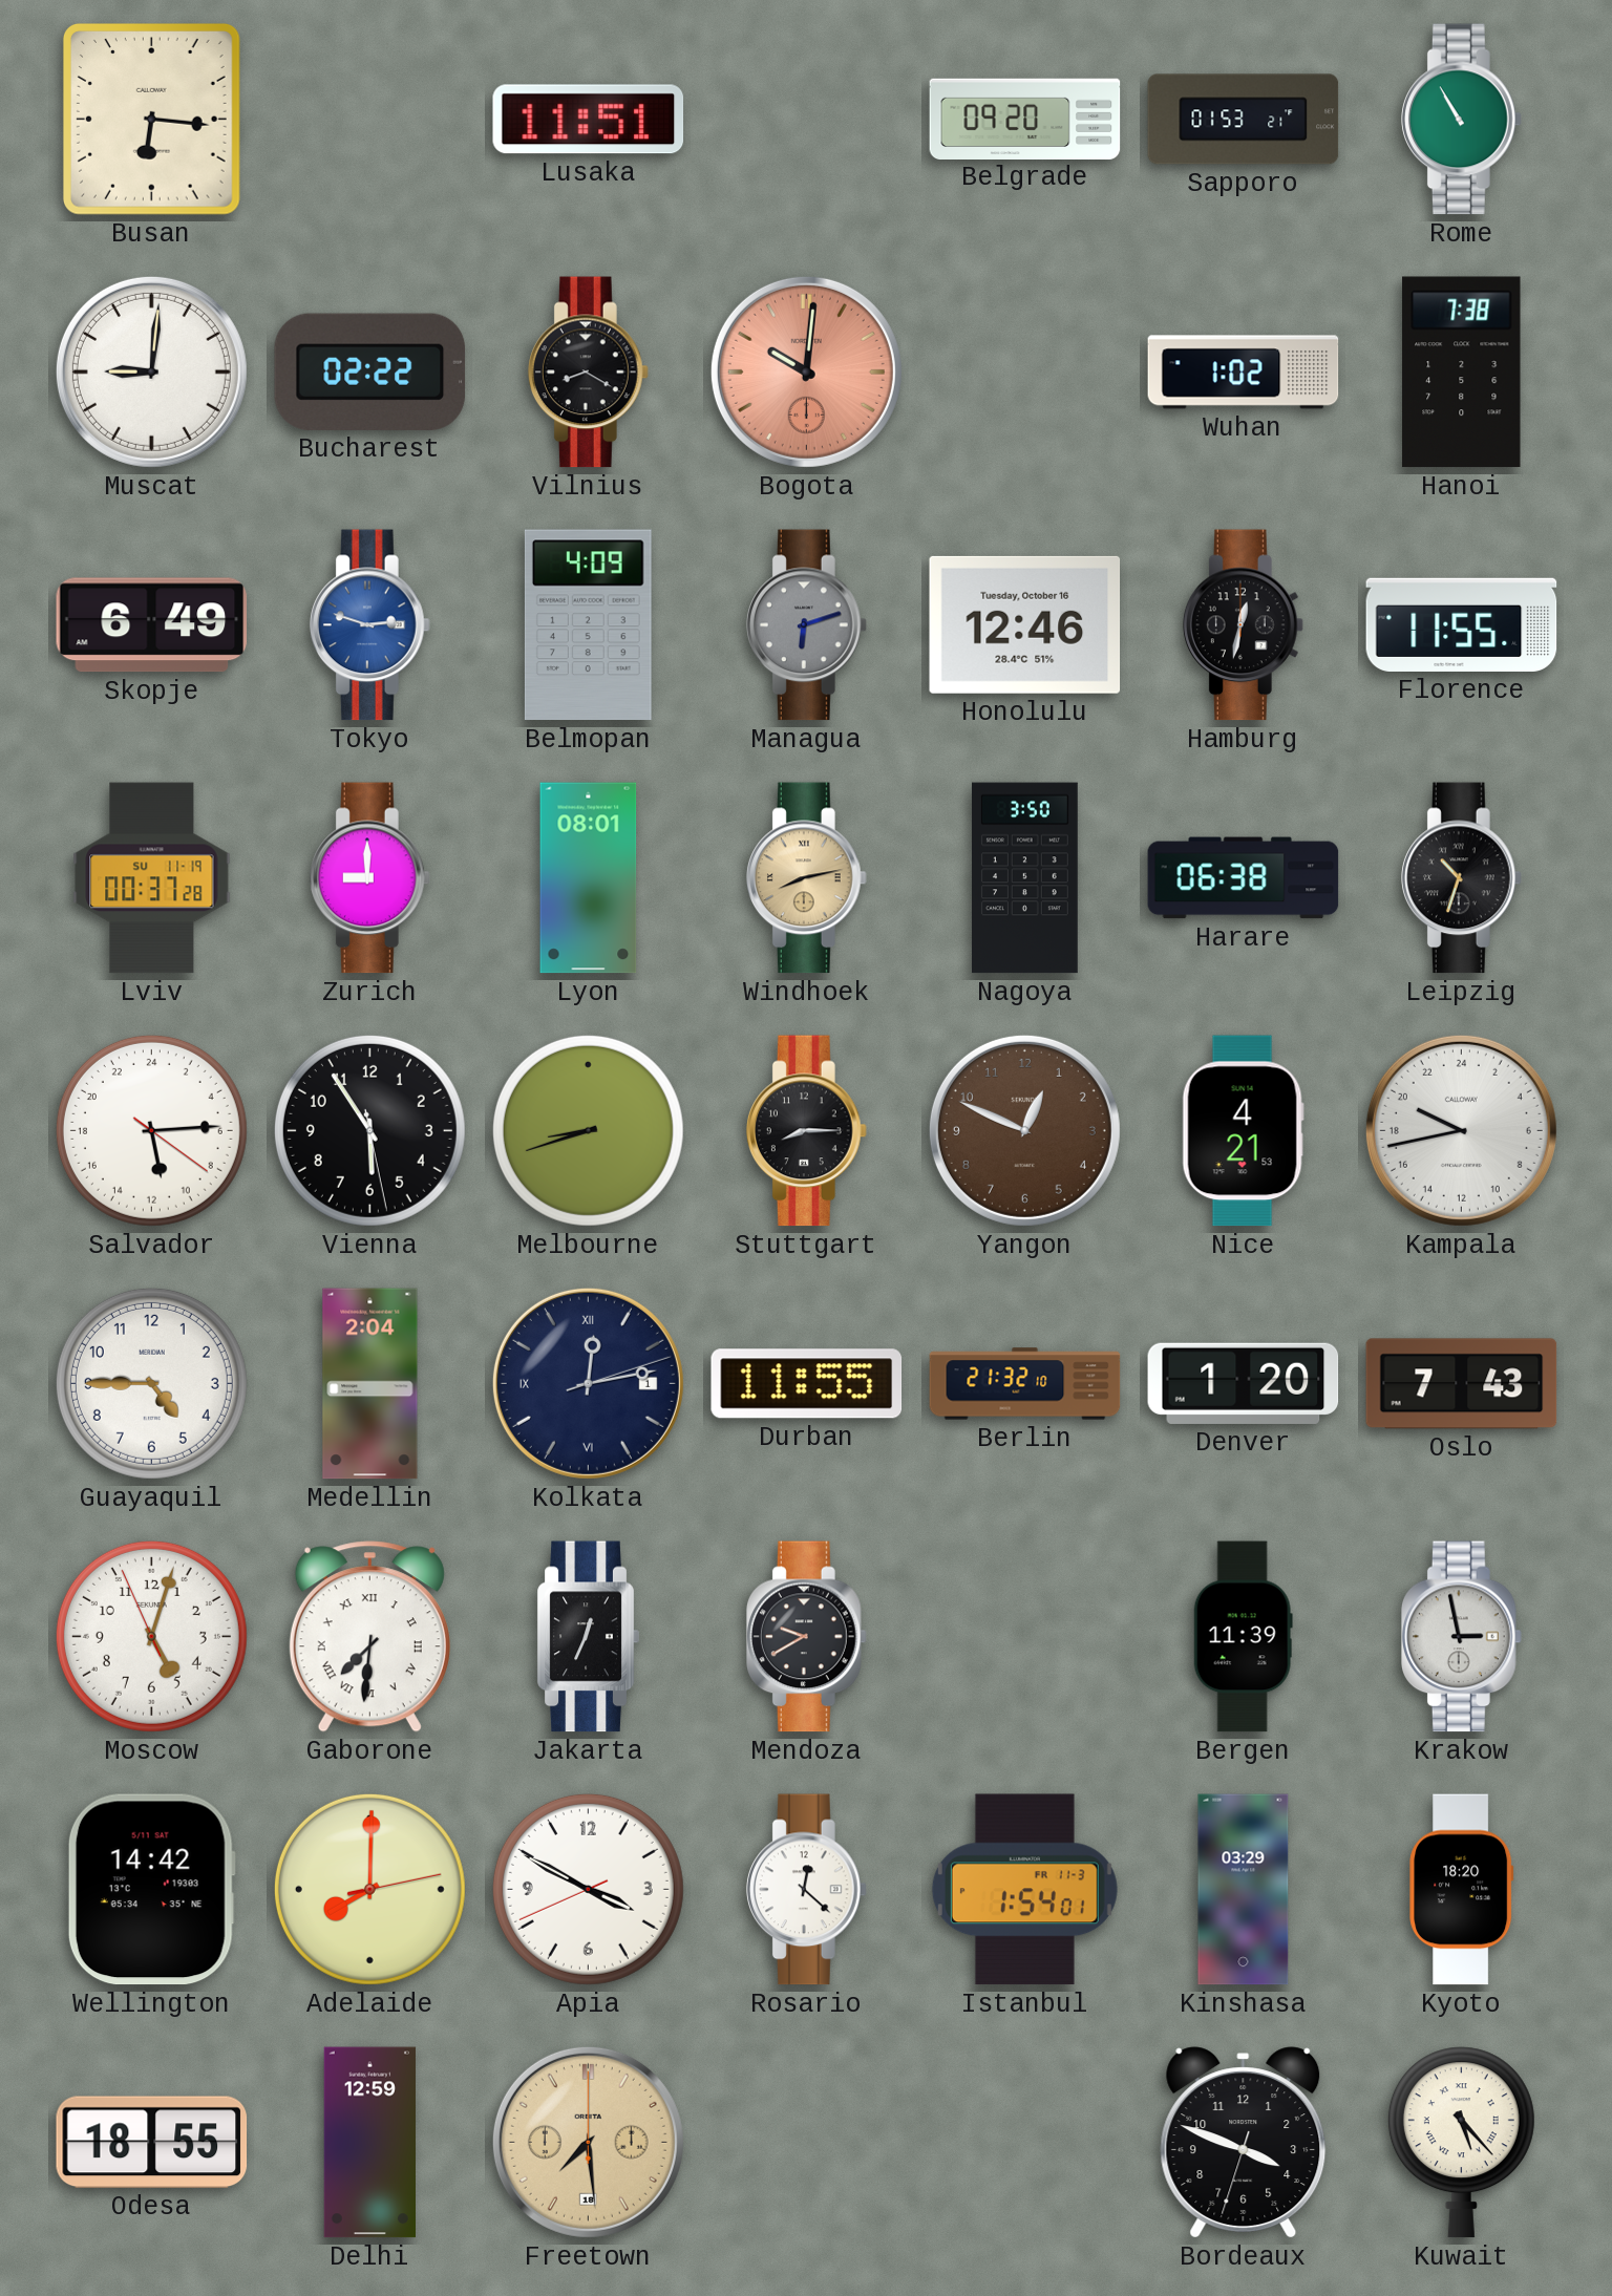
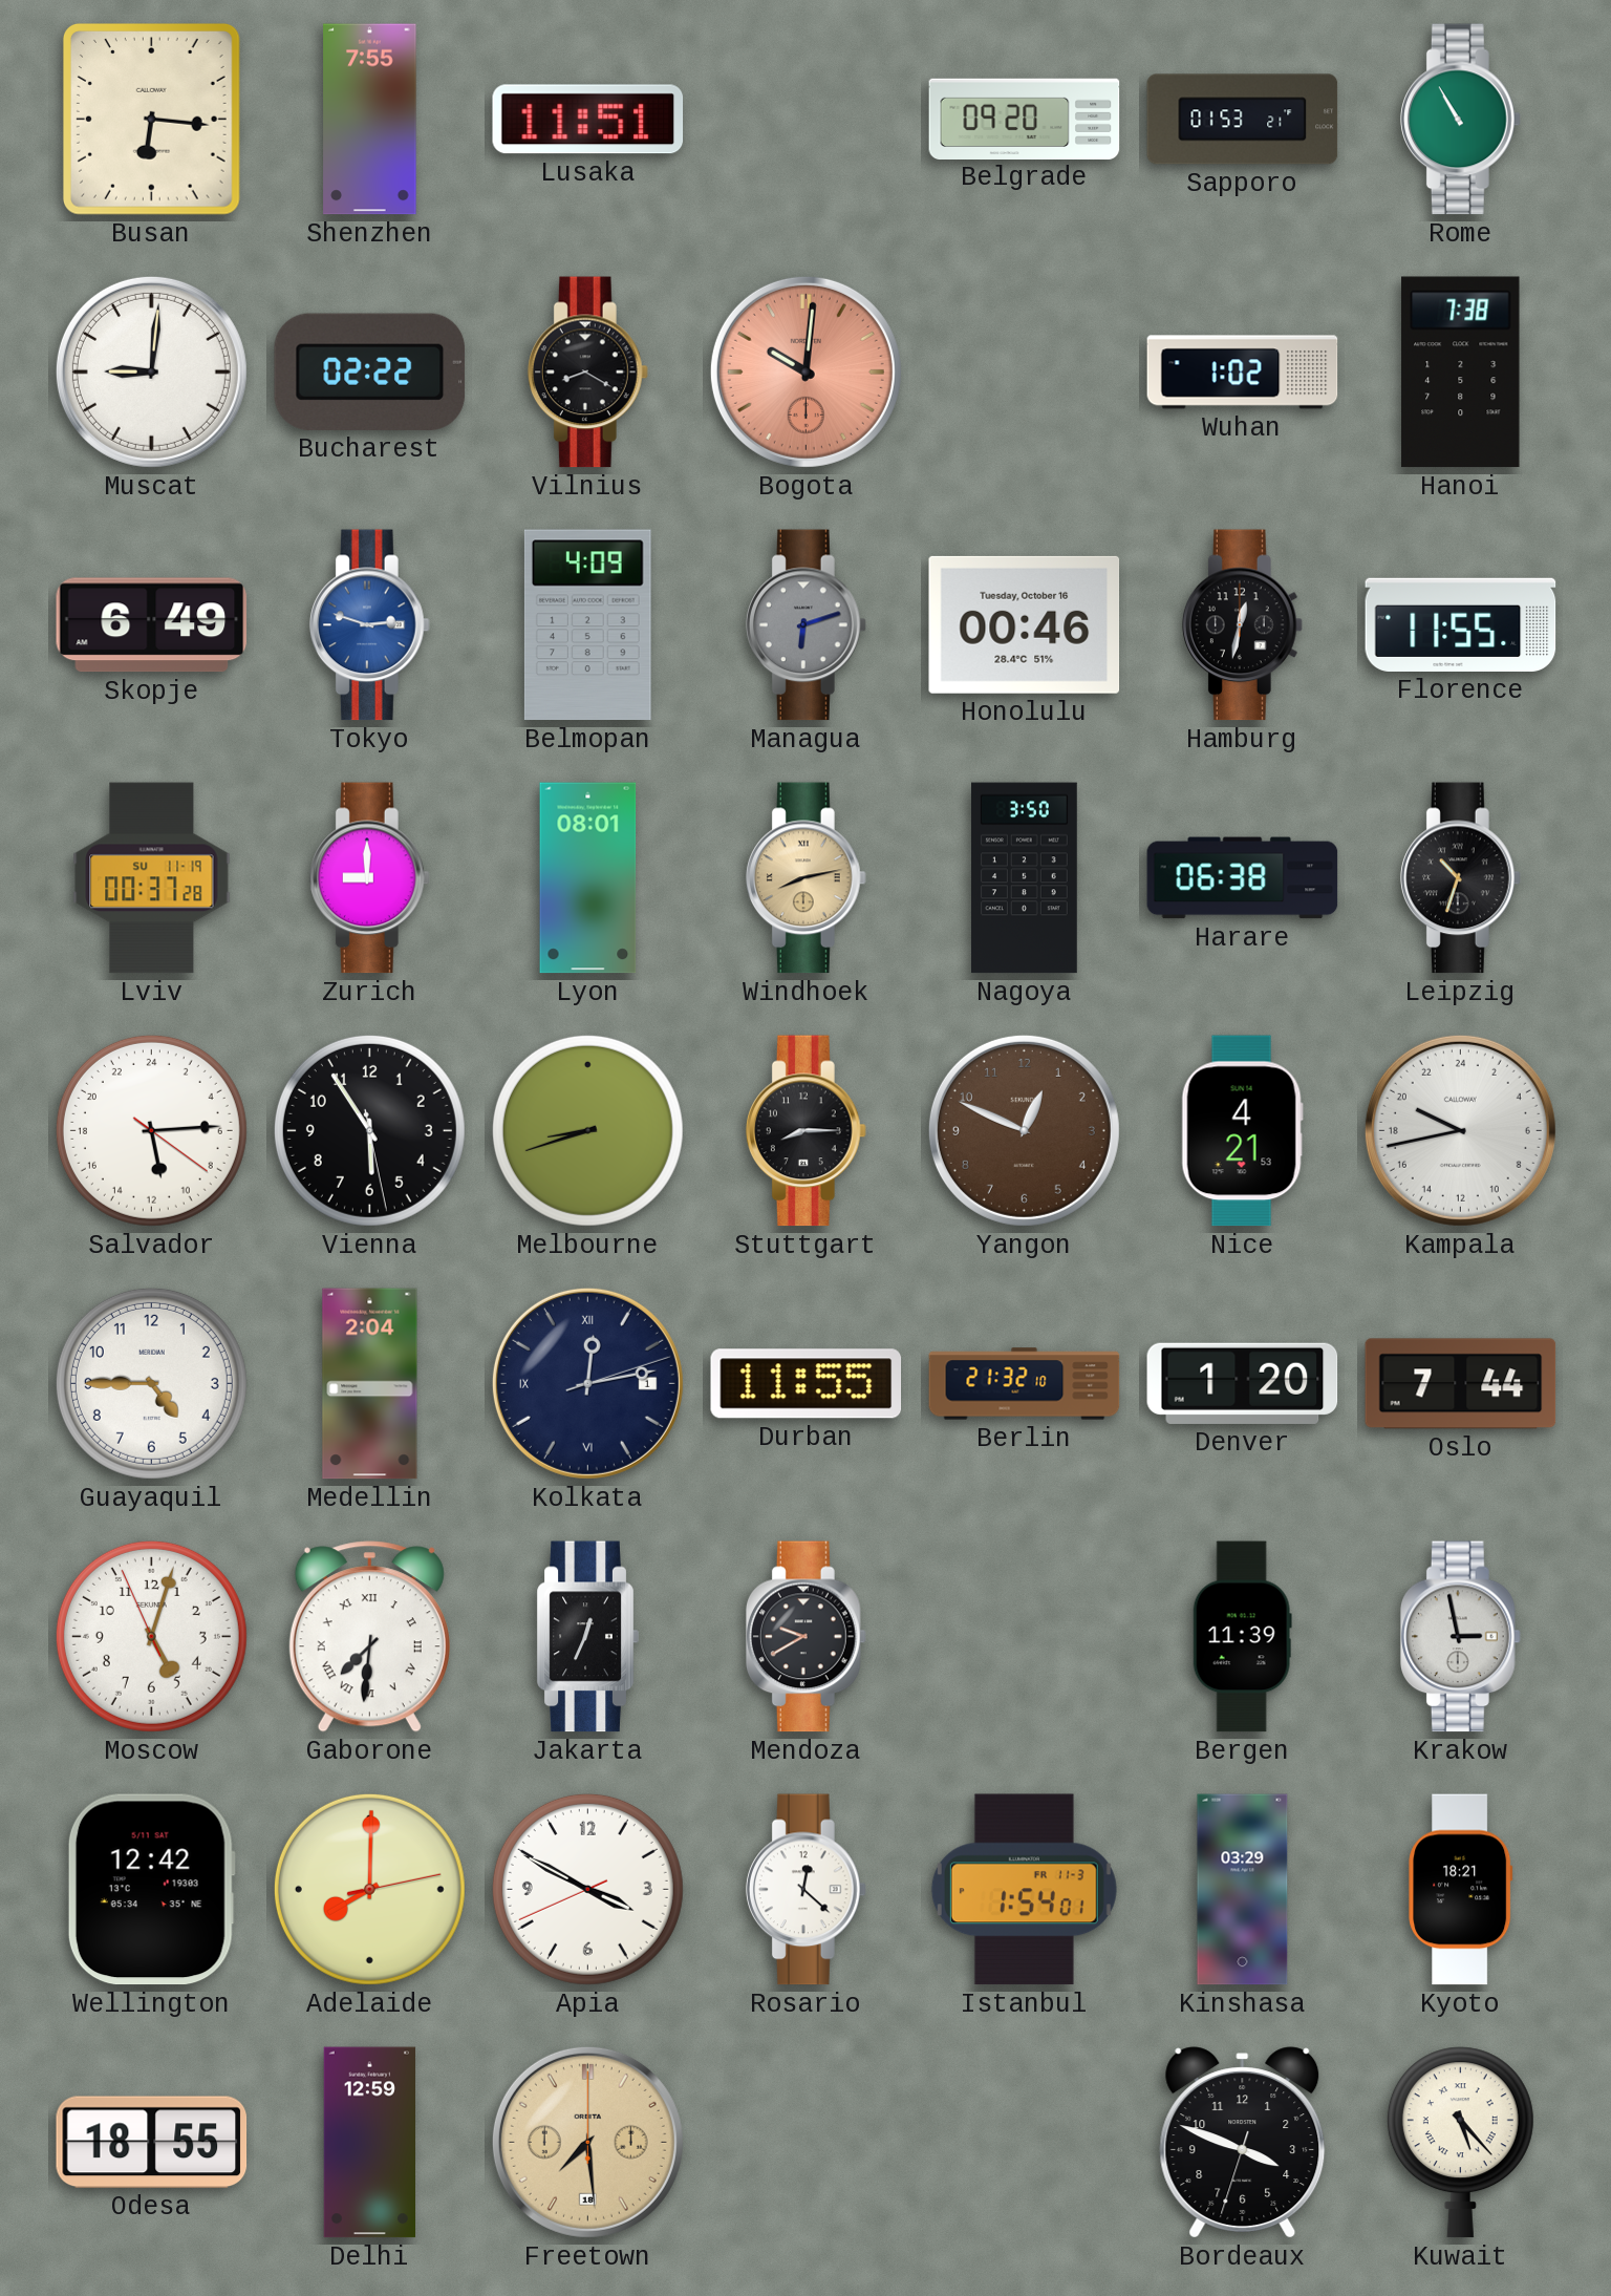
Shenzhen: none -> 7:55 (370, 120)
Honolulu: 12:46 -> 00:46 (1025, 624)
Oslo: 7:43 -> 7:44 (1461, 1384)
Wellington: 14:42 -> 12:42 (151, 1890)
Kyoto: 18:20 -> 18:21 (1461, 1890)
